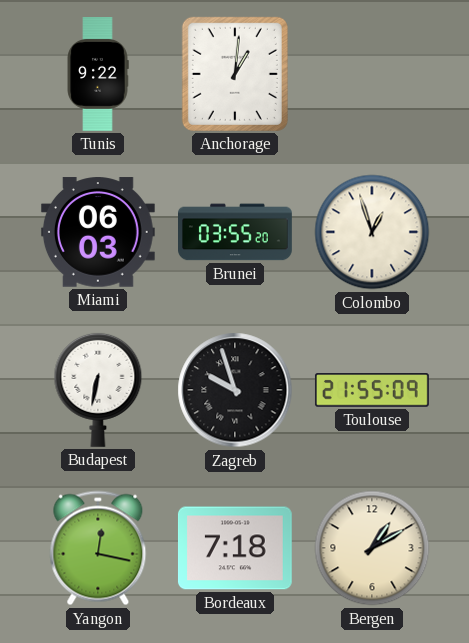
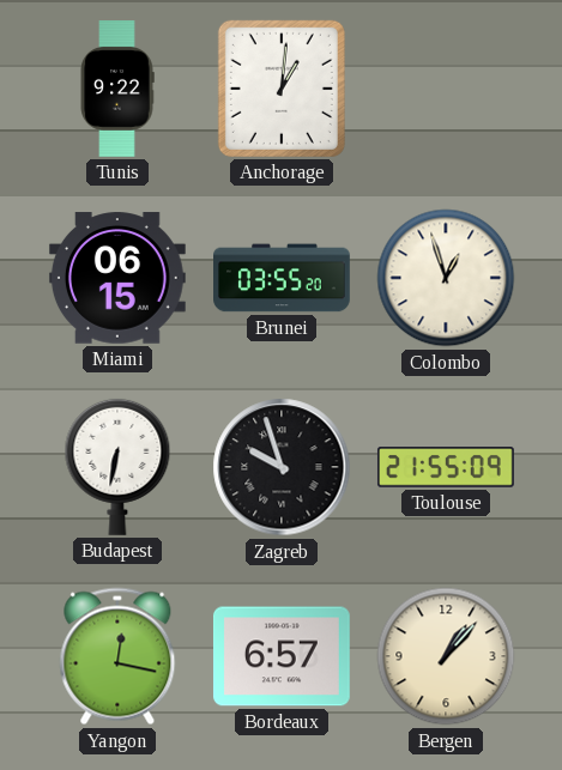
Miami: 06:03 -> 06:15 (117, 278)
Bordeaux: 7:18 -> 6:57 (282, 656)
Bergen: 1:10 -> 1:07 (446, 656)
